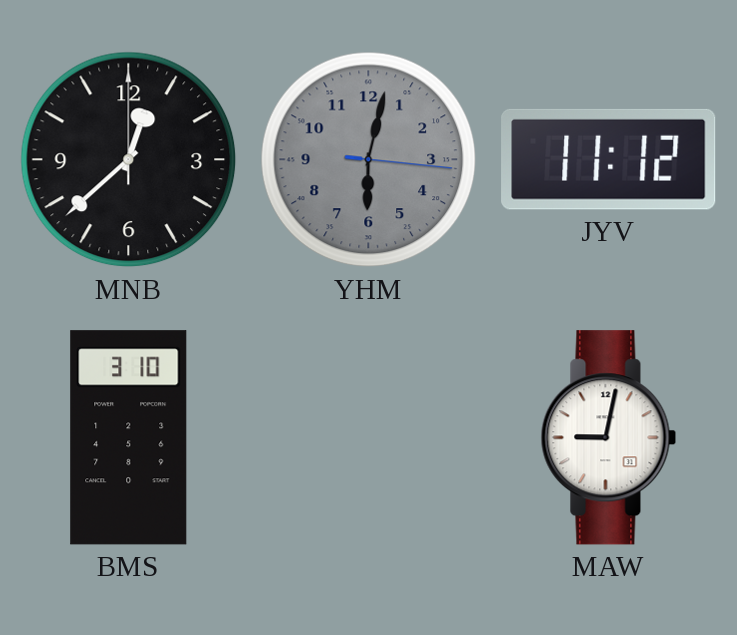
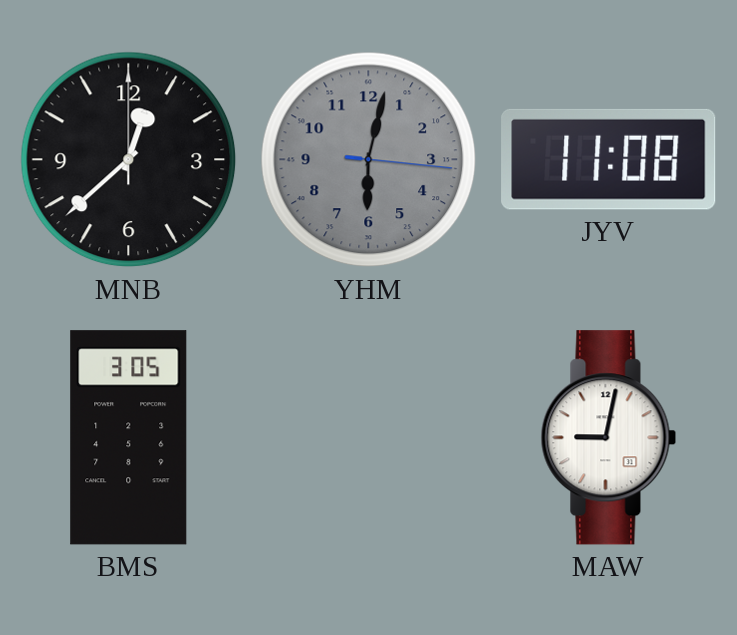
JYV: 11:12 -> 11:08 (609, 159)
BMS: 3:10 -> 3:05 (129, 438)
